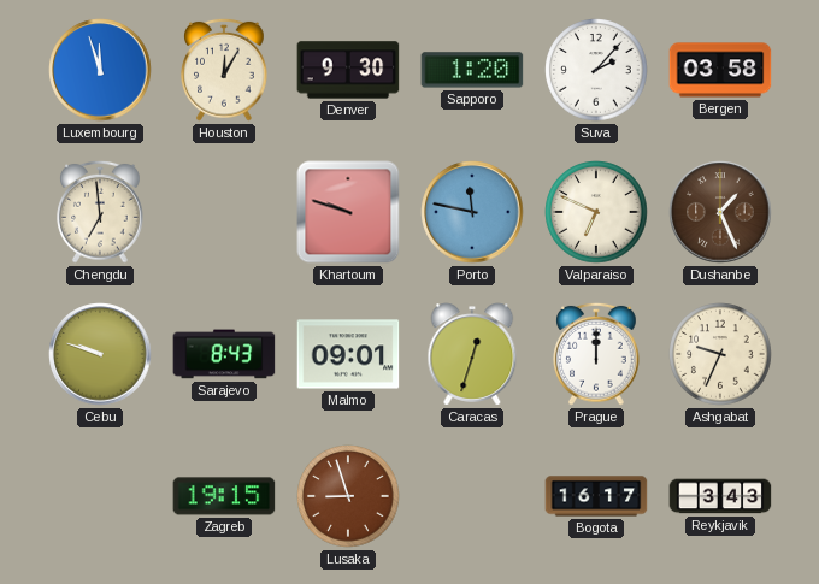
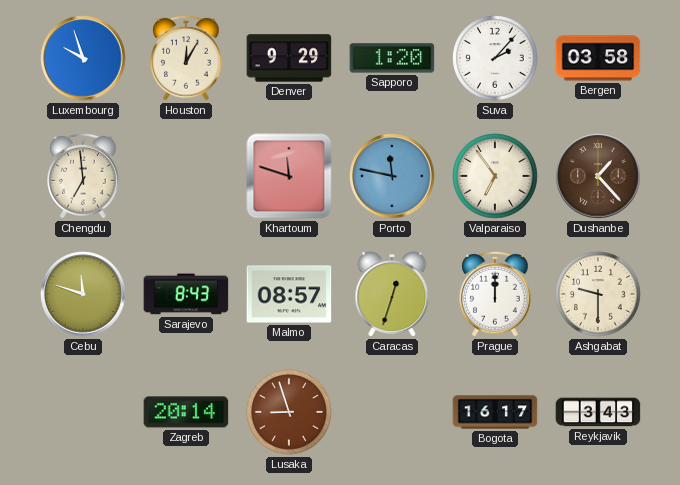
Luxembourg: 11:57 -> 9:57 (83, 58)
Denver: 9:30 -> 9:29 (289, 58)
Khartoum: 9:48 -> 11:48 (289, 176)
Valparaiso: 6:49 -> 6:54 (495, 176)
Dushanbe: 1:26 -> 1:23 (598, 176)
Cebu: 9:48 -> 11:48 (83, 294)
Malmo: 09:01 -> 08:57 (289, 294)
Ashgabat: 9:34 -> 9:30 (598, 294)
Zagreb: 19:15 -> 20:14 (186, 412)
